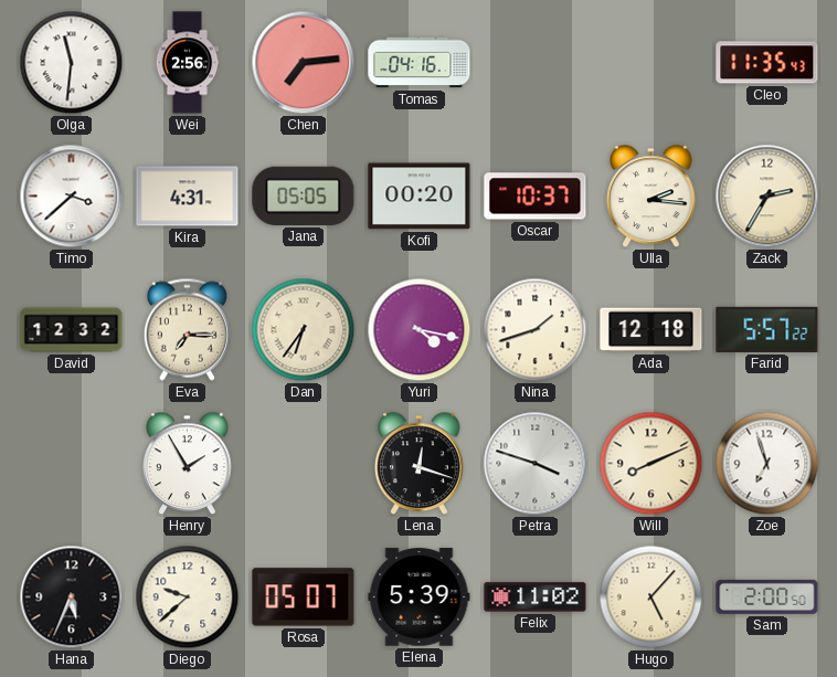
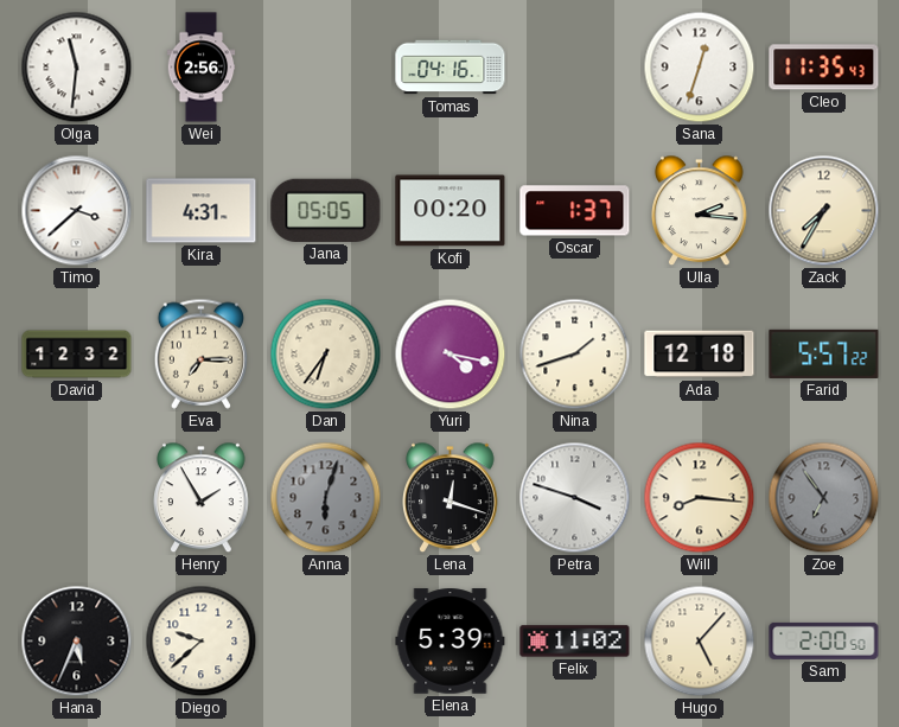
Chen: 7:14 -> none (304, 63)
Sana: none -> 12:33 (700, 68)
Oscar: 10:37 -> 1:37 (575, 211)
Zack: 2:35 -> 7:35 (824, 211)
Anna: none -> 6:03 (326, 498)
Will: 8:11 -> 8:16 (700, 498)
Zoe: 6:57 -> 6:54 (824, 498)
Zoe dial: white -> grey (824, 498)
Rosa: 05:07 -> none (304, 597)
